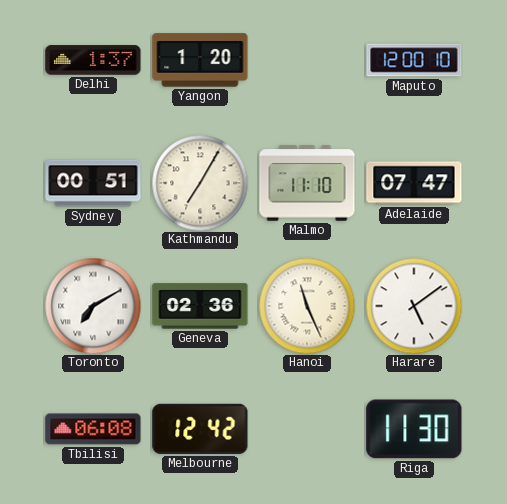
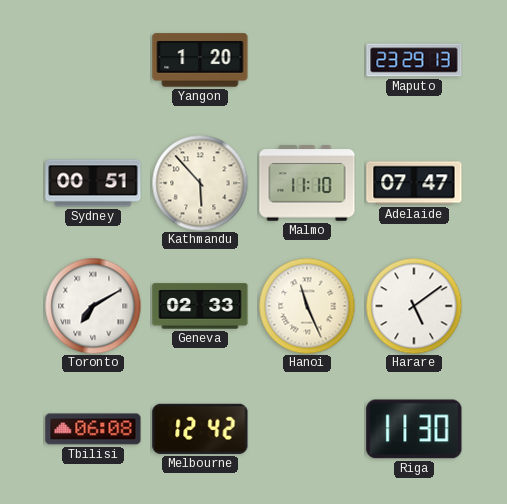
Delhi: 1:37 -> none (93, 60)
Maputo: 12:00 -> 23:29 (414, 60)
Kathmandu: 7:05 -> 5:53 (200, 183)
Geneva: 02:36 -> 02:33 (200, 306)
